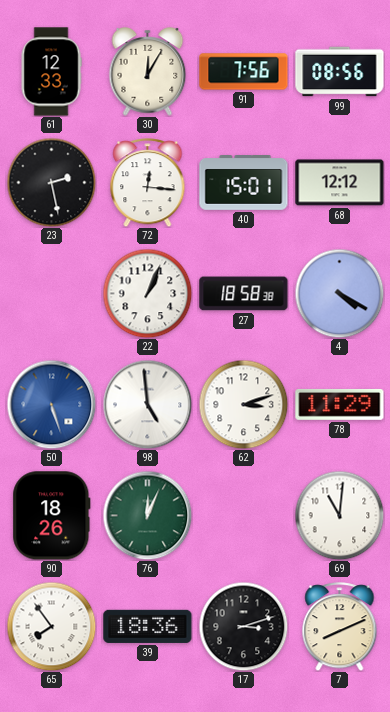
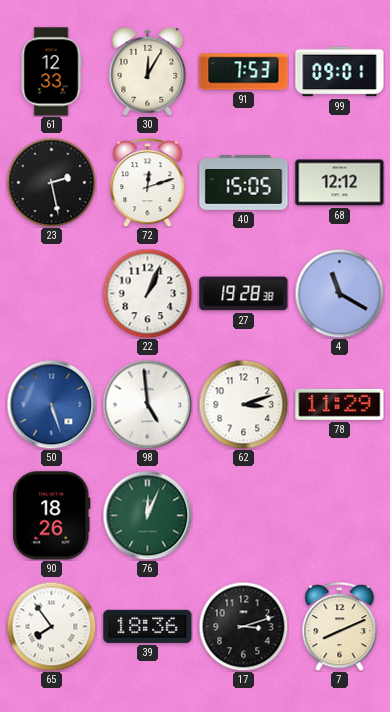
91: 7:56 -> 7:53 (244, 72)
99: 08:56 -> 09:01 (340, 72)
72: 12:16 -> 12:12 (148, 183)
40: 15:01 -> 15:05 (244, 183)
27: 18:58 -> 19:28 (244, 294)
4: 4:20 -> 11:20 (339, 293)
69: 11:01 -> none (339, 515)
